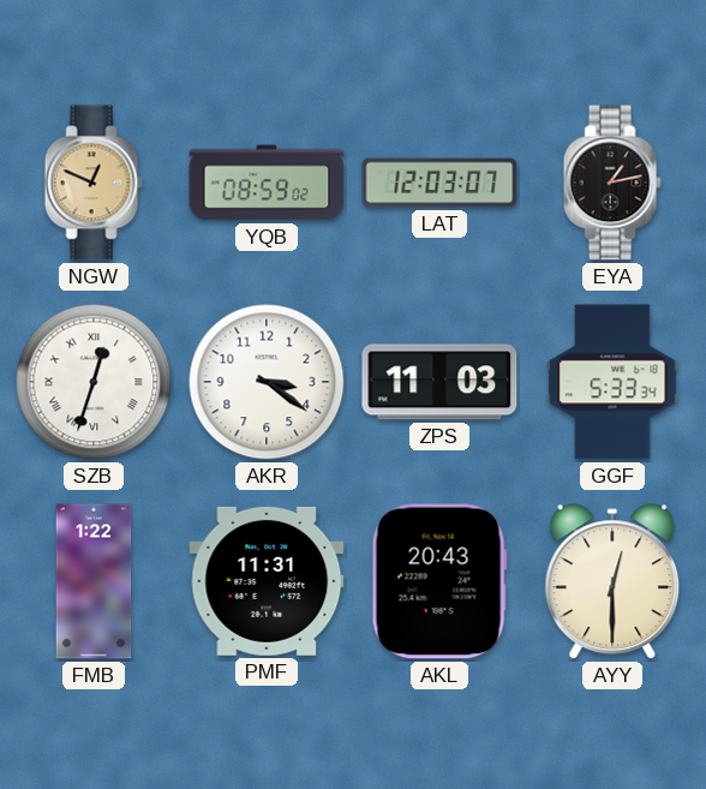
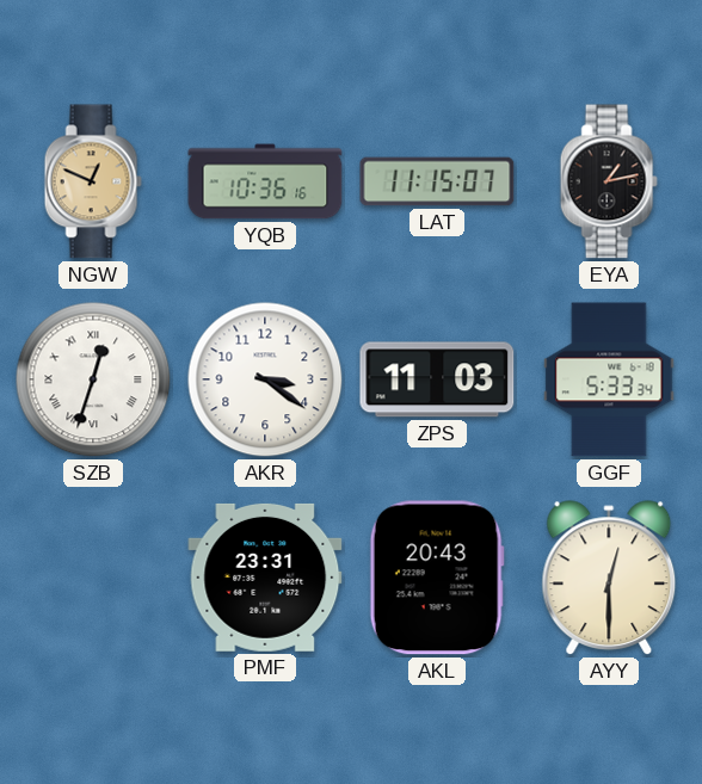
YQB: 08:59 -> 10:36 (265, 181)
LAT: 12:03 -> 11:15 (437, 181)
FMB: 1:22 -> none (94, 581)
PMF: 11:31 -> 23:31 (265, 578)
